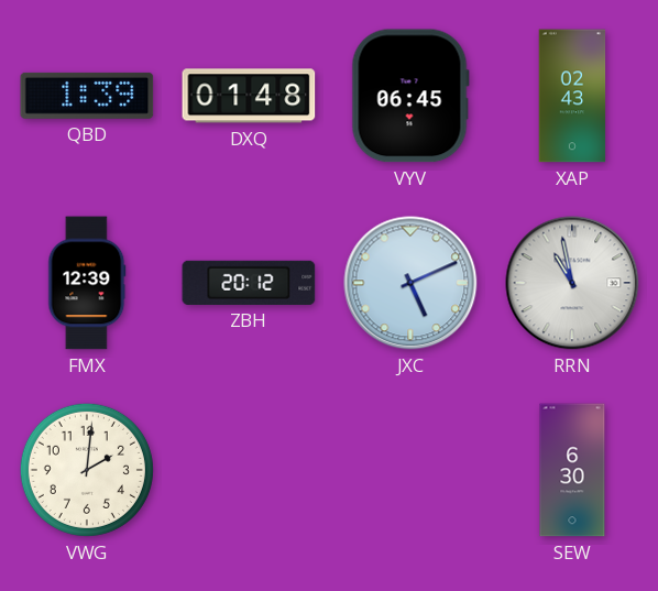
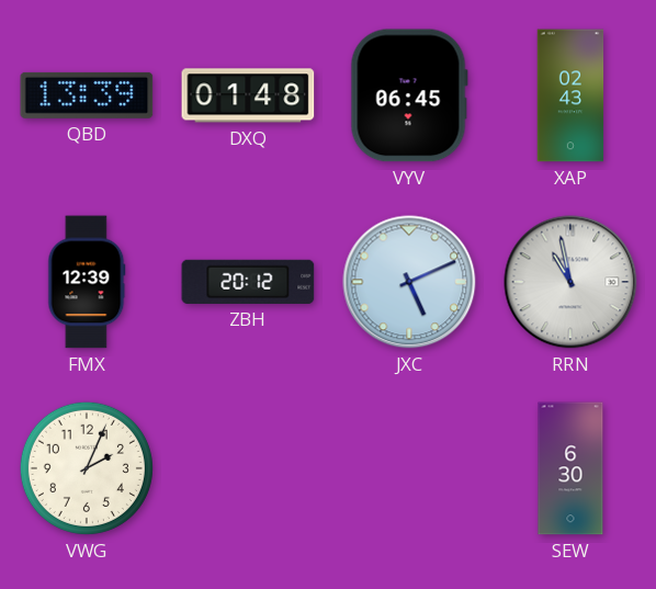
QBD: 1:39 -> 13:39 (87, 95)
VWG: 2:01 -> 2:04 (87, 468)
